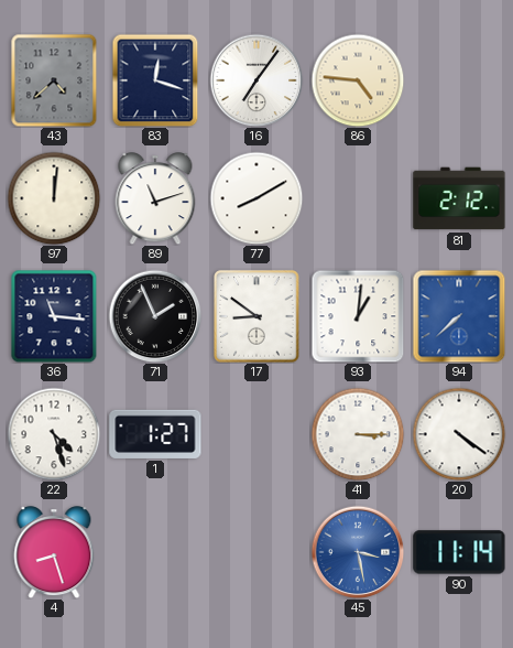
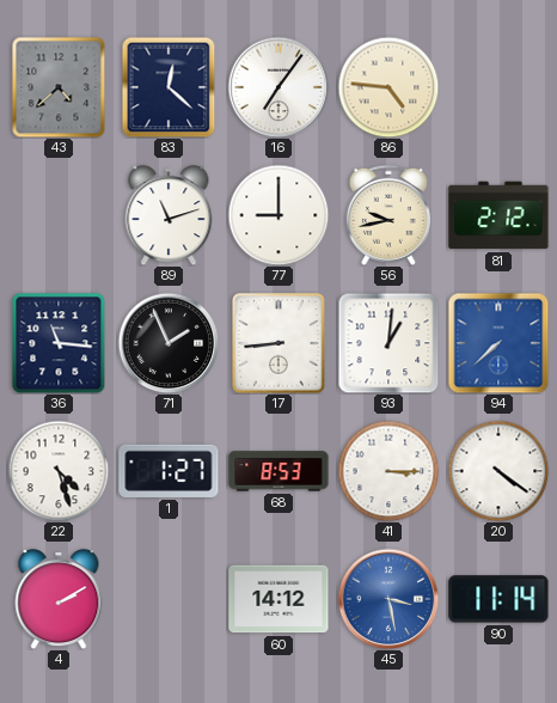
83: 12:18 -> 12:22 (169, 87)
97: 12:01 -> none (54, 198)
77: 8:10 -> 9:00 (278, 215)
56: none -> 9:43 (388, 215)
17: 8:51 -> 8:44 (278, 343)
68: none -> 8:53 (278, 471)
4: 8:27 -> 2:10 (59, 599)
60: none -> 14:12 (278, 599)
